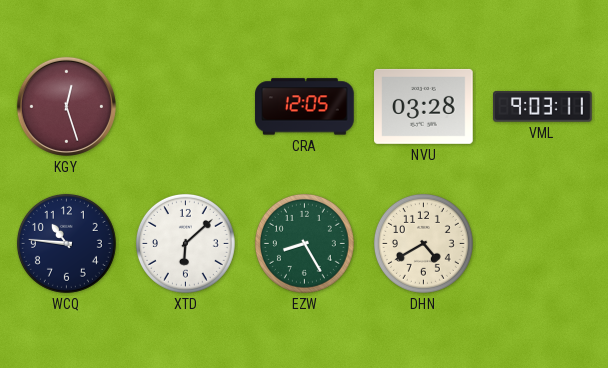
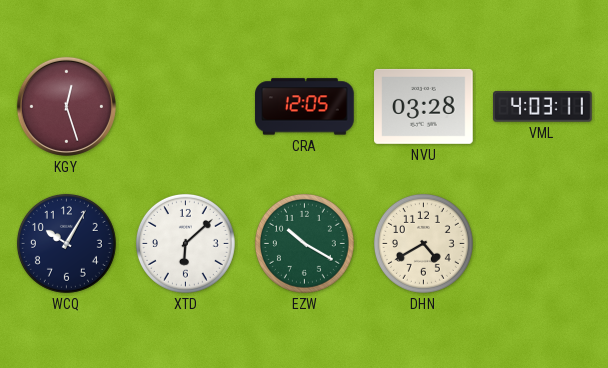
VML: 9:03 -> 4:03 (543, 107)
WCQ: 10:46 -> 10:05 (66, 243)
EZW: 8:25 -> 10:20 (304, 243)
